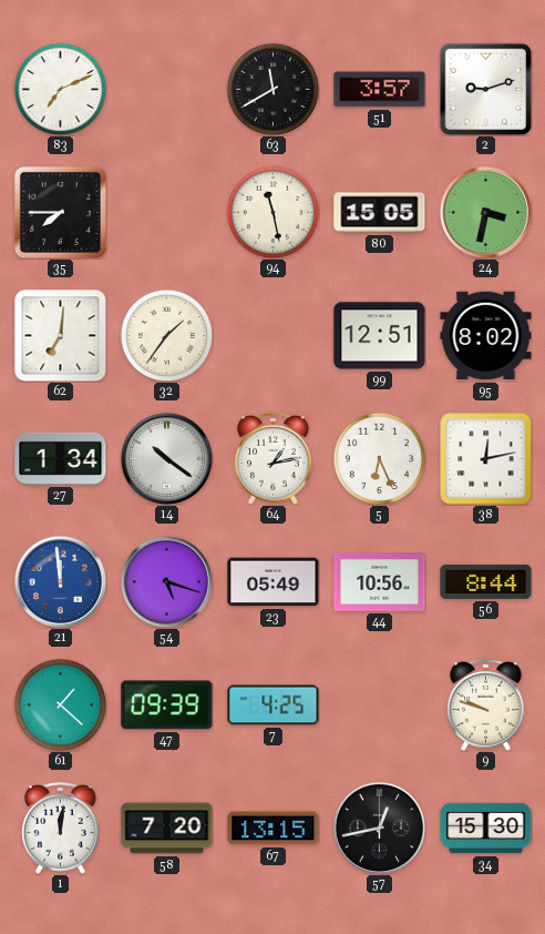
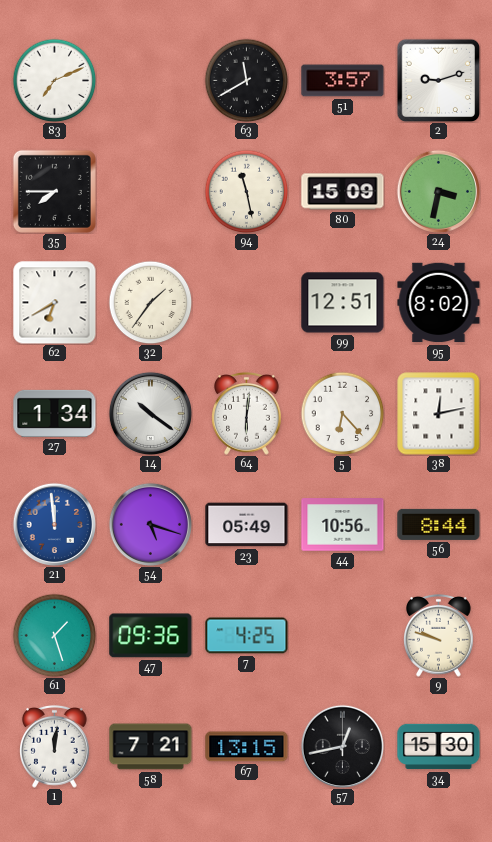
80: 15:05 -> 15:09 (343, 192)
62: 7:01 -> 6:40 (55, 303)
64: 1:13 -> 6:01 (247, 413)
5: 6:26 -> 6:23 (342, 413)
61: 1:22 -> 1:27 (54, 635)
47: 09:39 -> 09:36 (151, 636)
58: 7:20 -> 7:21 (151, 747)
